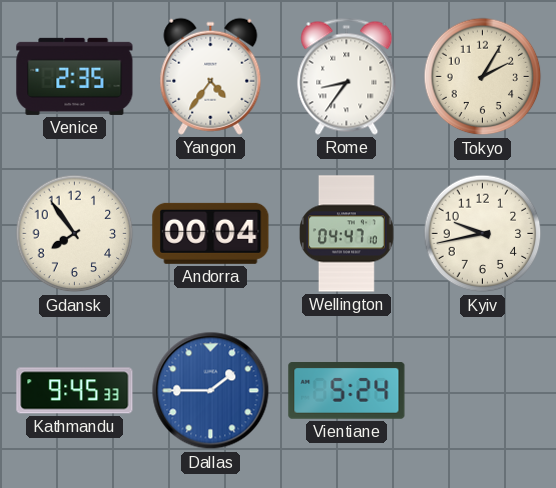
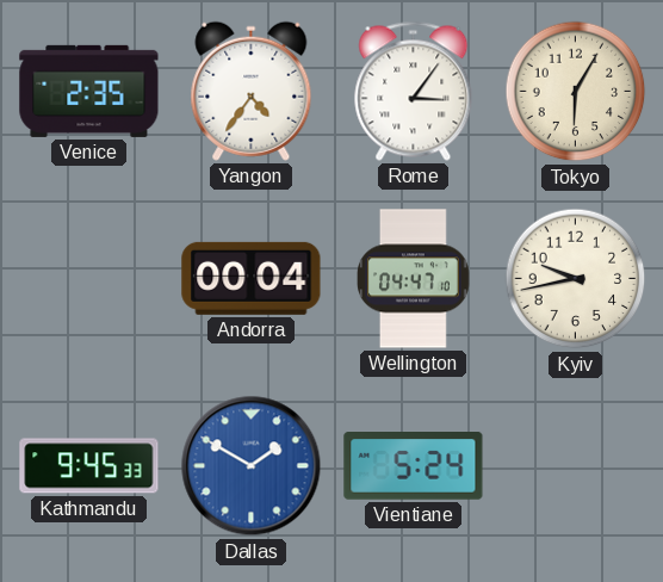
Rome: 8:36 -> 3:06 (414, 91)
Tokyo: 2:05 -> 6:05 (576, 92)
Gdansk: 7:54 -> none (75, 234)
Dallas: 1:45 -> 1:50 (252, 466)
